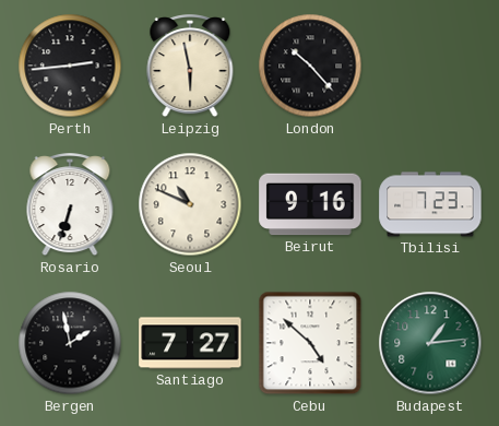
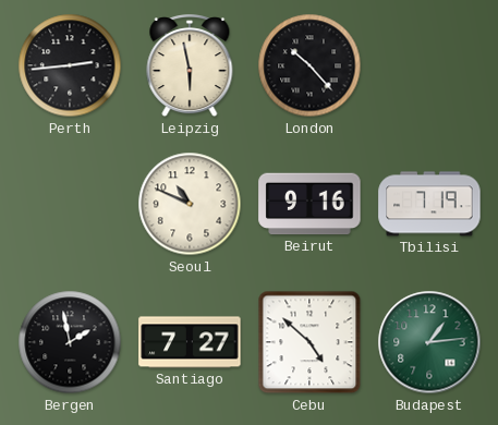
Rosario: 6:33 -> none (70, 205)
Tbilisi: 7:23 -> 7:19 (429, 204)
